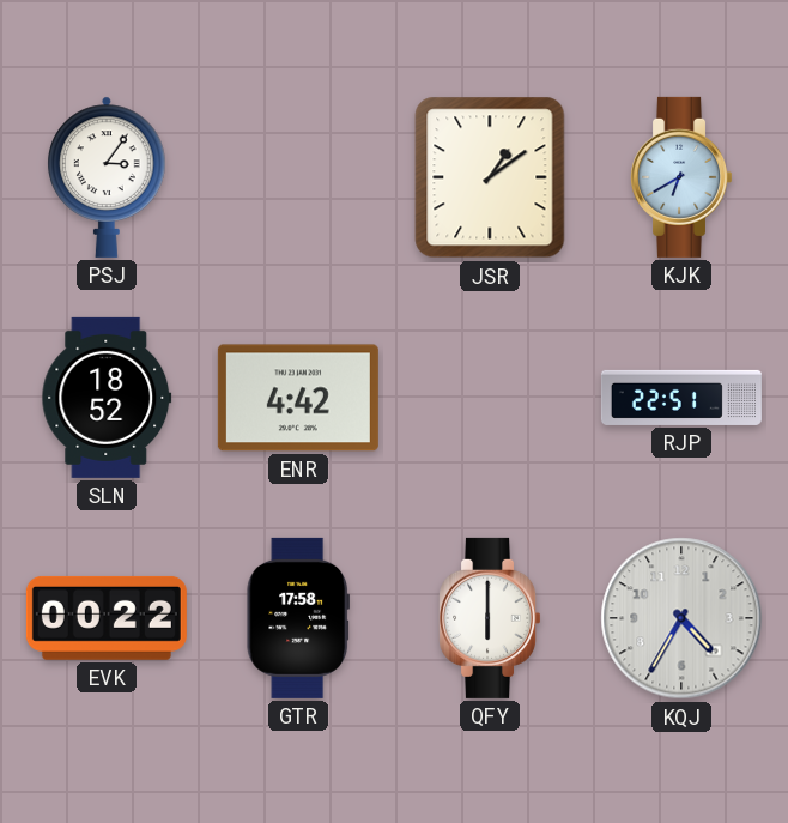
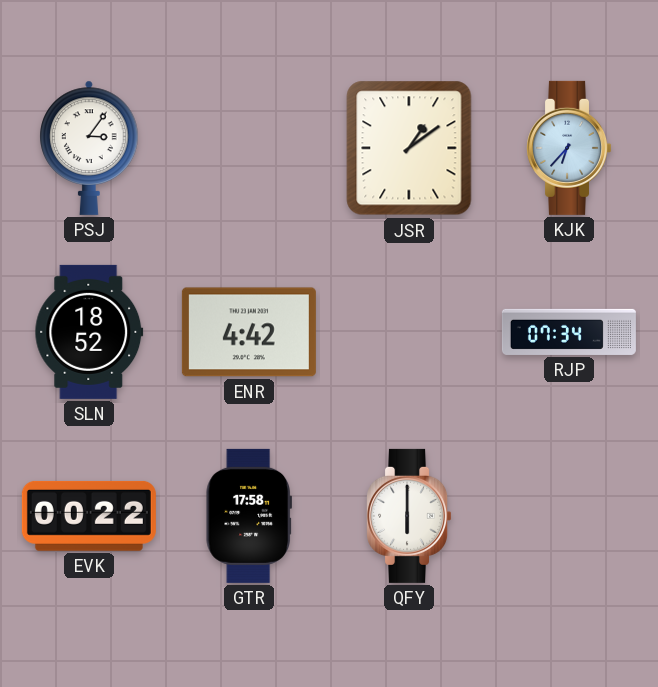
KJK: 6:40 -> 6:37 (569, 148)
RJP: 22:51 -> 07:34 (569, 332)
KQJ: 4:35 -> none (681, 618)
